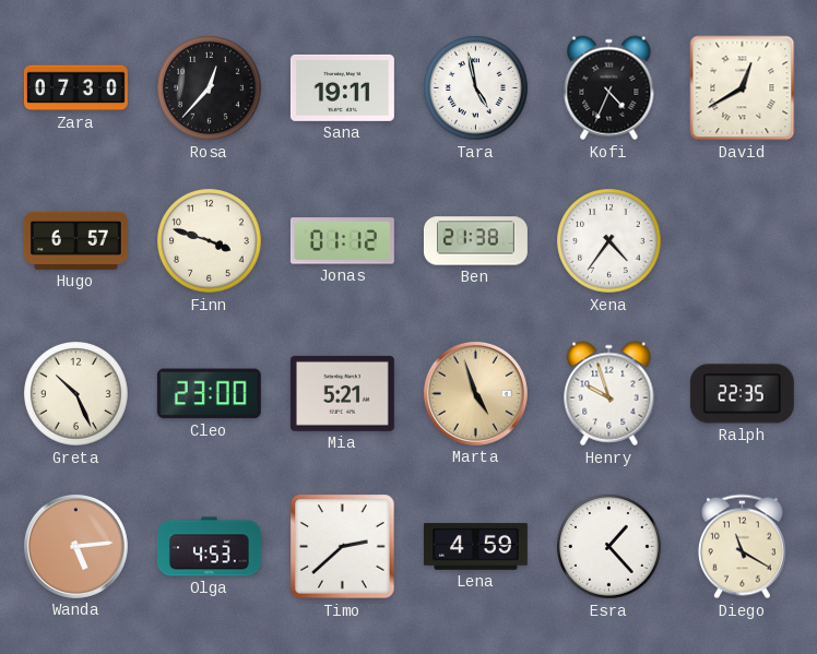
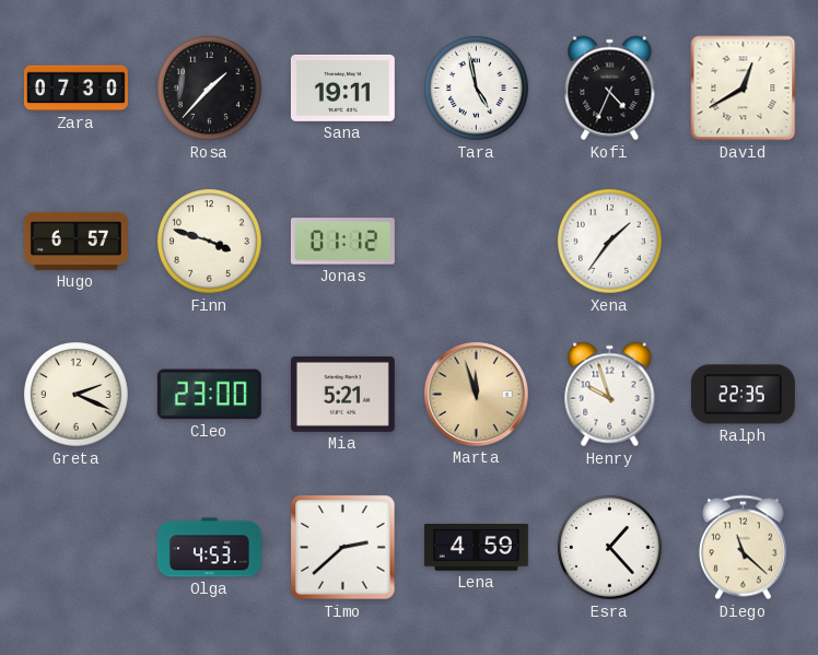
Rosa: 12:37 -> 1:37 (210, 89)
Ben: 21:38 -> none (475, 241)
Xena: 4:36 -> 1:36 (610, 242)
Greta: 10:26 -> 2:19 (77, 395)
Marta: 4:57 -> 11:57 (476, 394)
Wanda: 5:14 -> none (75, 546)
Diego: 11:20 -> 11:22 (743, 548)
